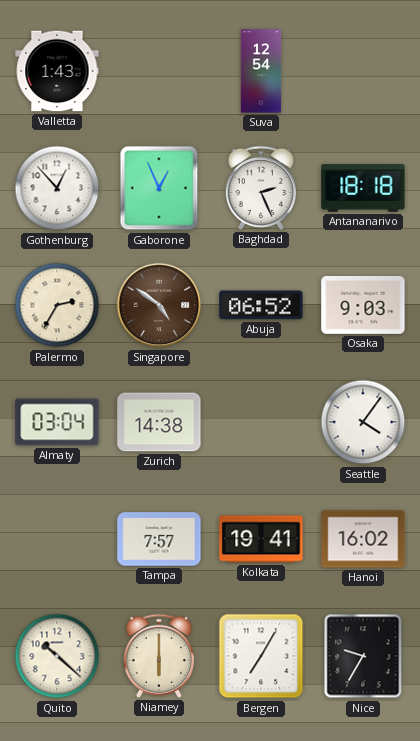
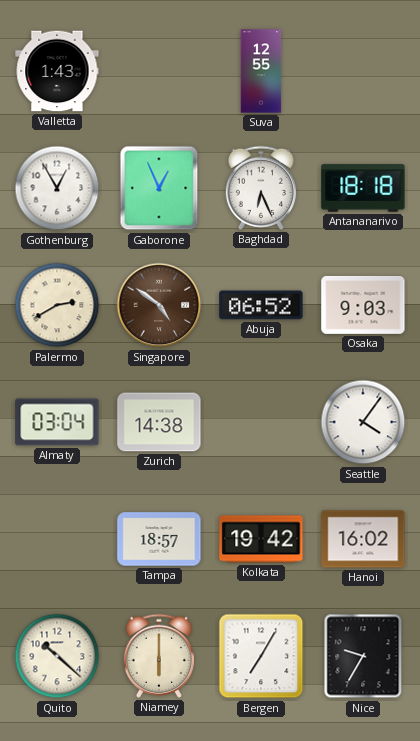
Suva: 12:54 -> 12:55 (261, 71)
Gothenburg: 12:53 -> 12:55 (57, 188)
Baghdad: 2:26 -> 6:26 (261, 188)
Palermo: 2:35 -> 2:40 (57, 305)
Tampa: 7:57 -> 18:57 (159, 539)
Kolkata: 19:41 -> 19:42 (261, 539)
